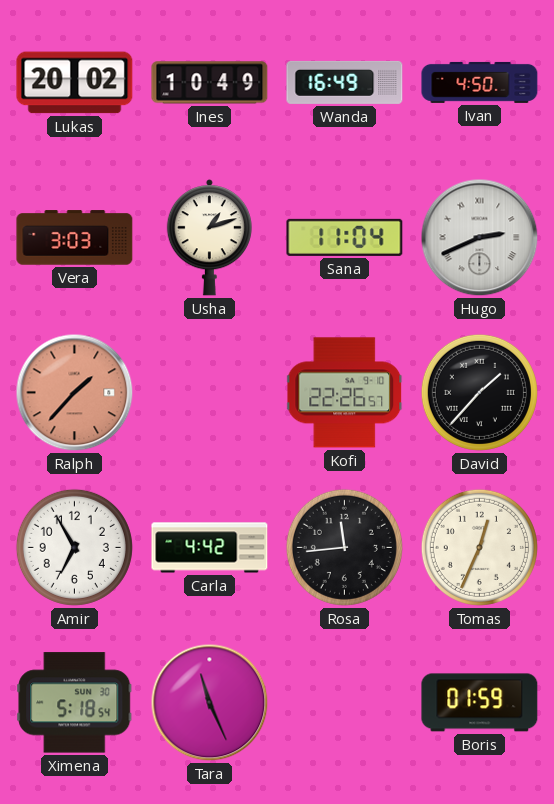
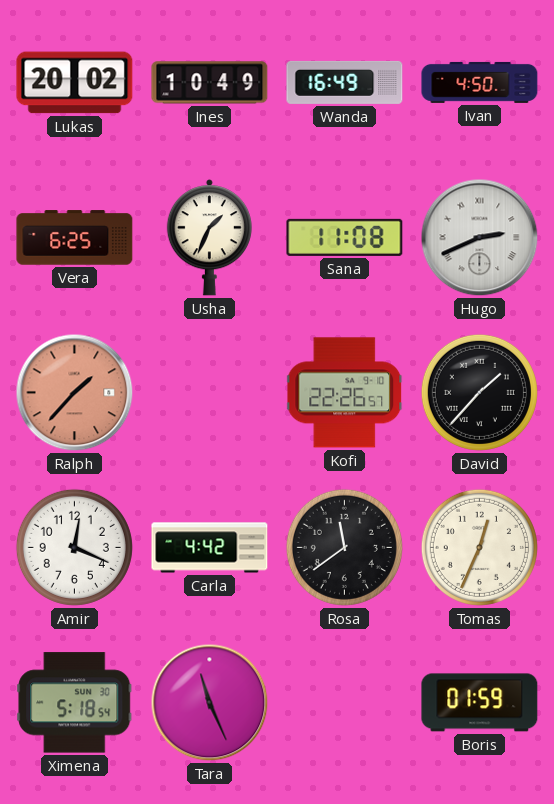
Vera: 3:03 -> 6:25 (75, 238)
Usha: 1:12 -> 1:34 (209, 238)
Sana: 11:04 -> 11:08 (345, 237)
Amir: 6:55 -> 12:19 (74, 547)
Rosa: 11:44 -> 11:39 (344, 547)
